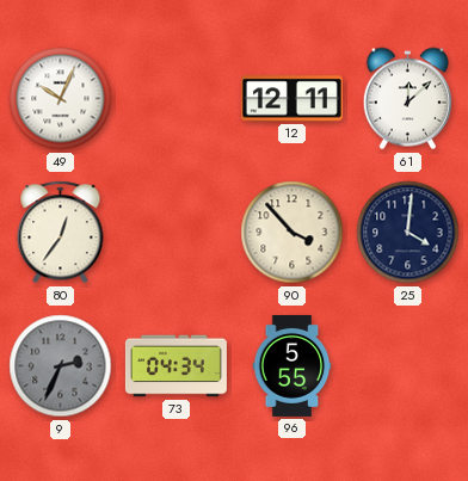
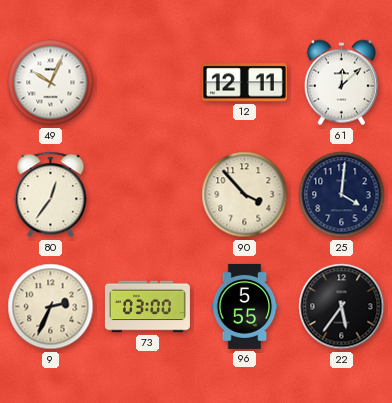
9 dial: grey -> cream (51, 307)
73: 04:34 -> 03:00 (147, 307)
22: none -> 5:36 (342, 307)
